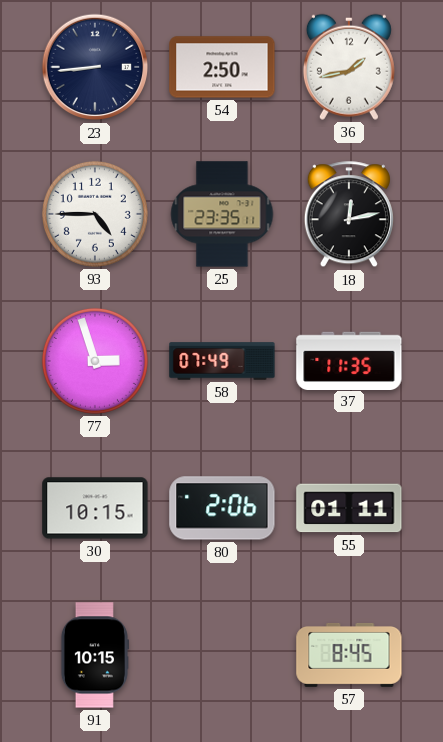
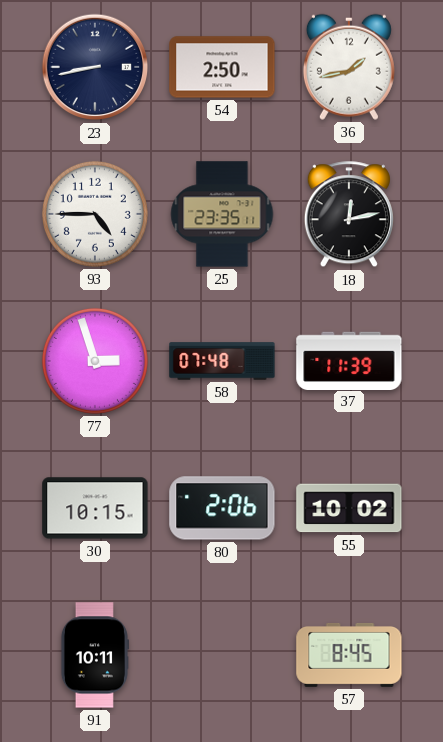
23: 8:44 -> 8:43 (95, 67)
58: 07:49 -> 07:48 (222, 361)
37: 11:35 -> 11:39 (349, 360)
55: 01:11 -> 10:02 (349, 508)
91: 10:15 -> 10:11 (94, 655)
